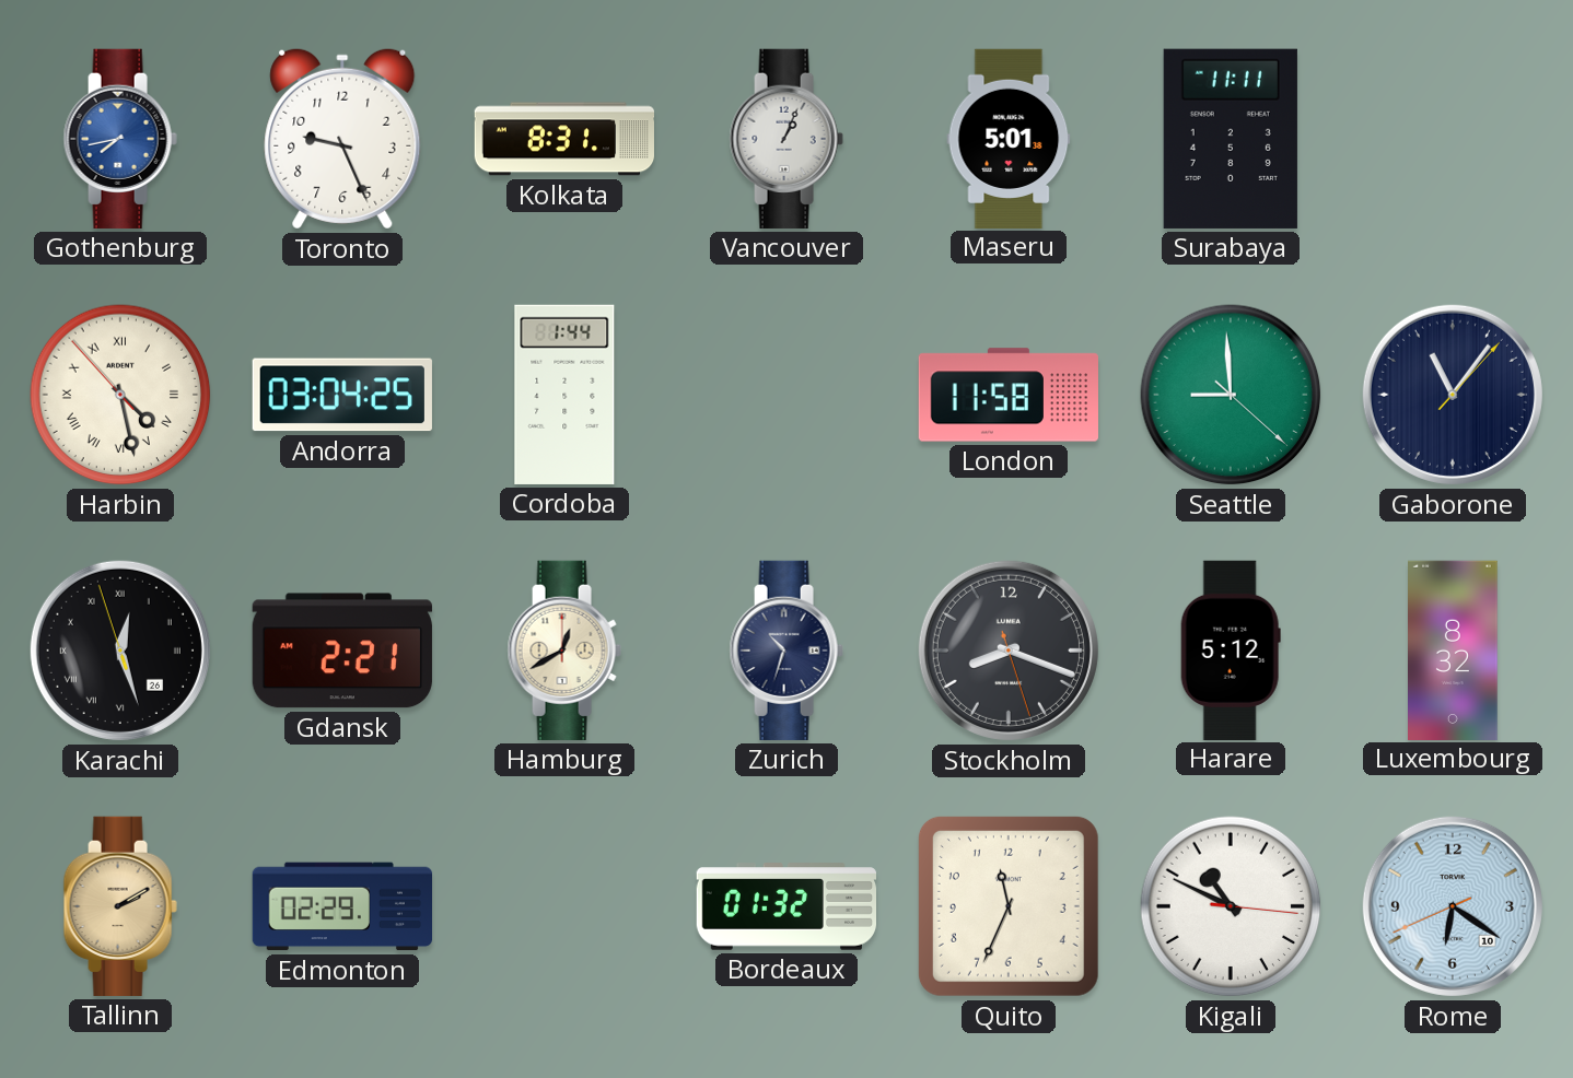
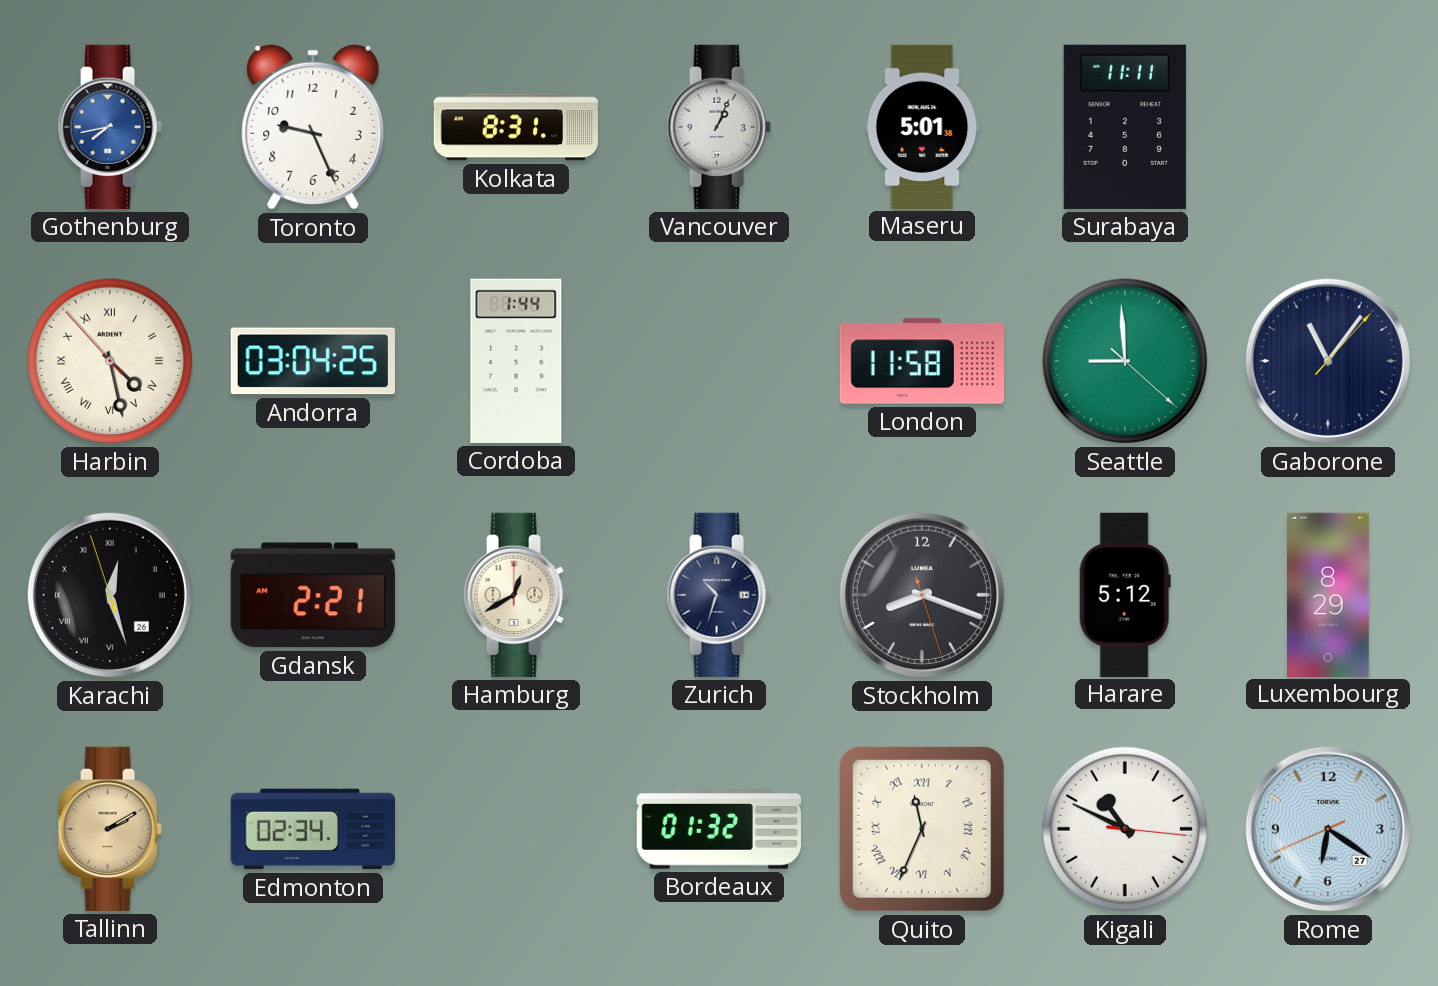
Luxembourg: 8:32 -> 8:29 (1329, 594)
Edmonton: 02:29 -> 02:34 (312, 829)
Quito numerals: Arabic -> Roman (922, 829)
Rome date: 10 -> 27 (1328, 829)
